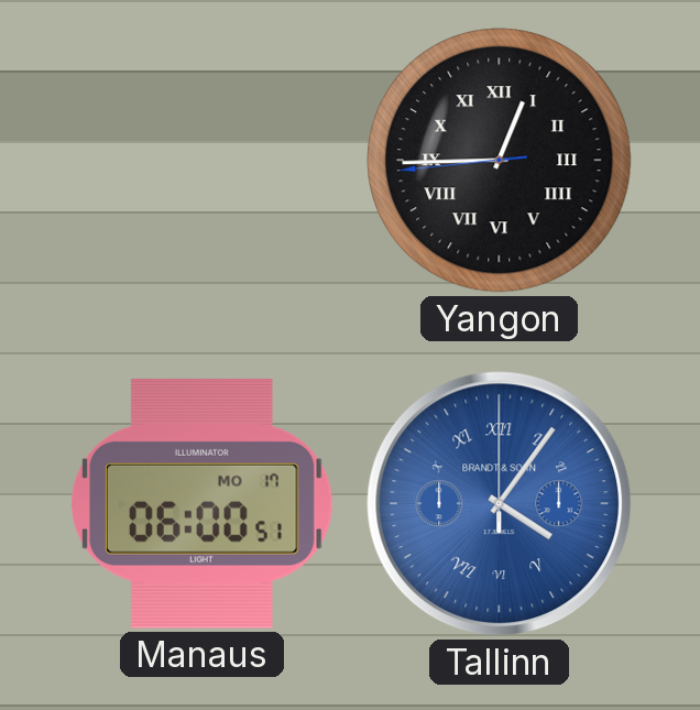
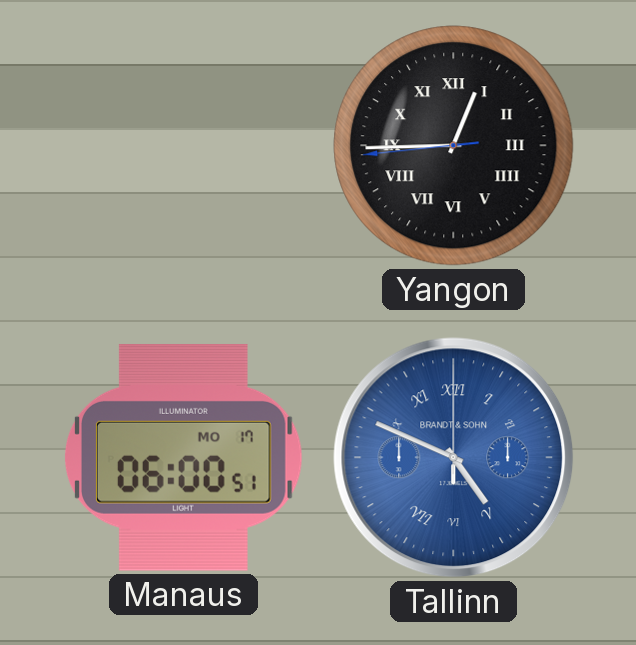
Tallinn: 4:06 -> 4:49 (454, 458)
